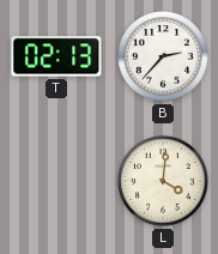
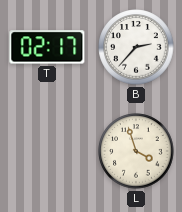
T: 02:13 -> 02:17 (47, 47)
L: 4:01 -> 3:57 (136, 151)
